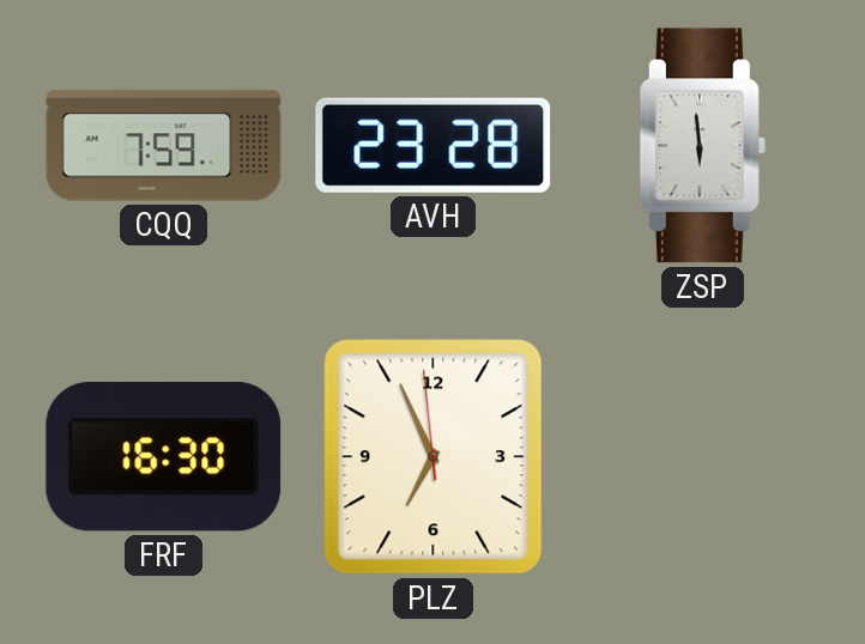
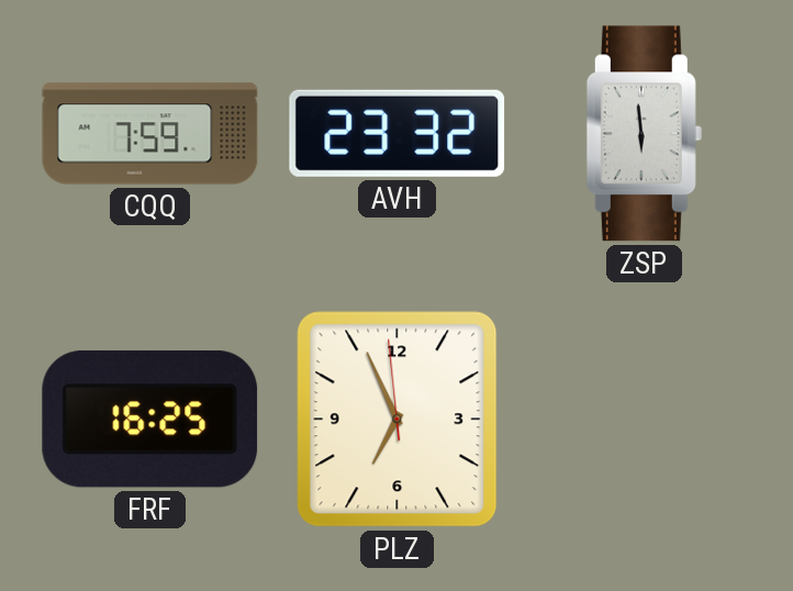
AVH: 23:28 -> 23:32 (398, 133)
FRF: 16:30 -> 16:25 (150, 420)
